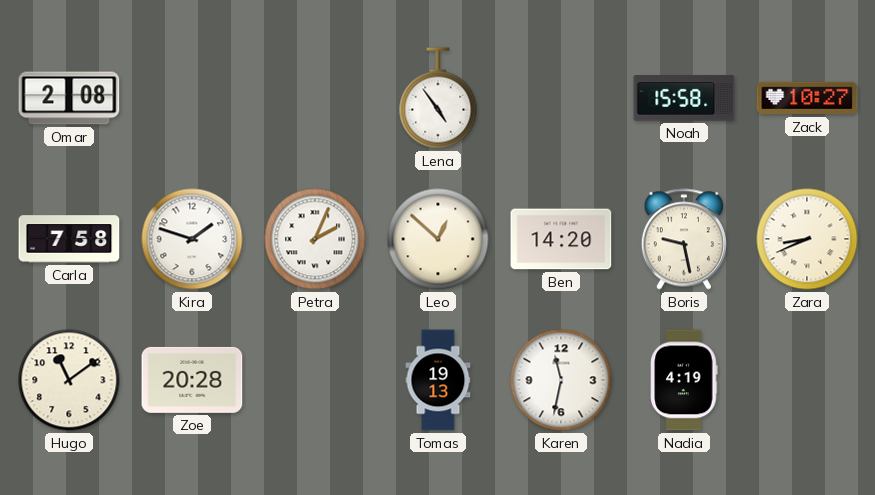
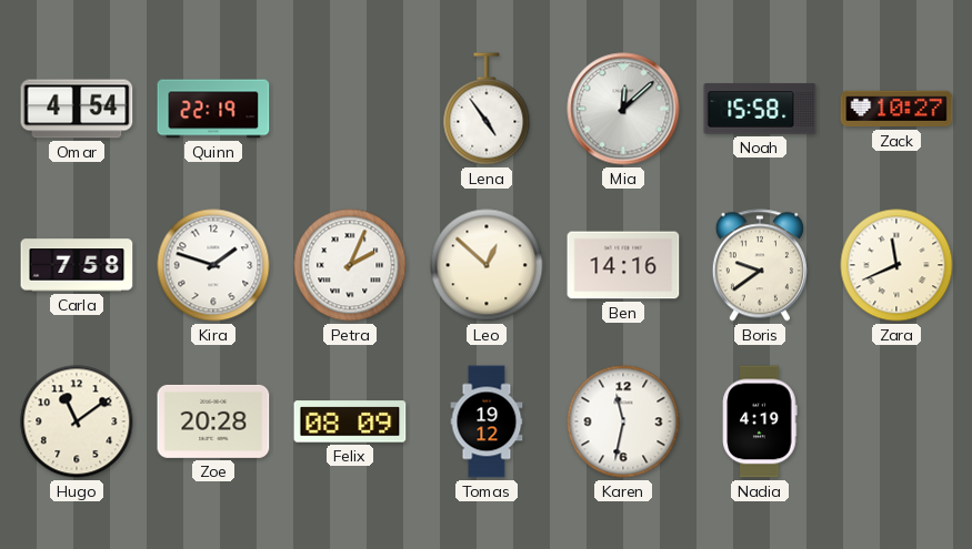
Omar: 2:08 -> 4:54 (77, 109)
Quinn: none -> 22:19 (213, 109)
Mia: none -> 12:08 (623, 109)
Ben: 14:20 -> 14:16 (623, 265)
Boris: 9:28 -> 9:39 (760, 265)
Zara: 8:41 -> 11:41 (896, 265)
Felix: none -> 08:09 (350, 421)
Tomas: 19:13 -> 19:12 (487, 421)
